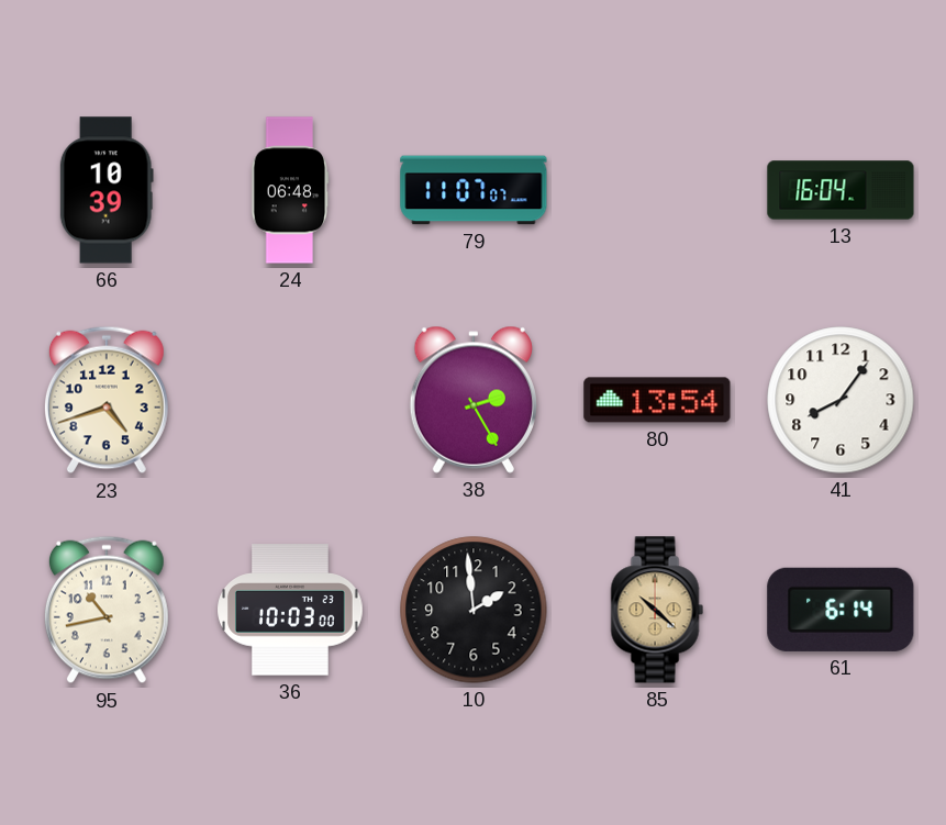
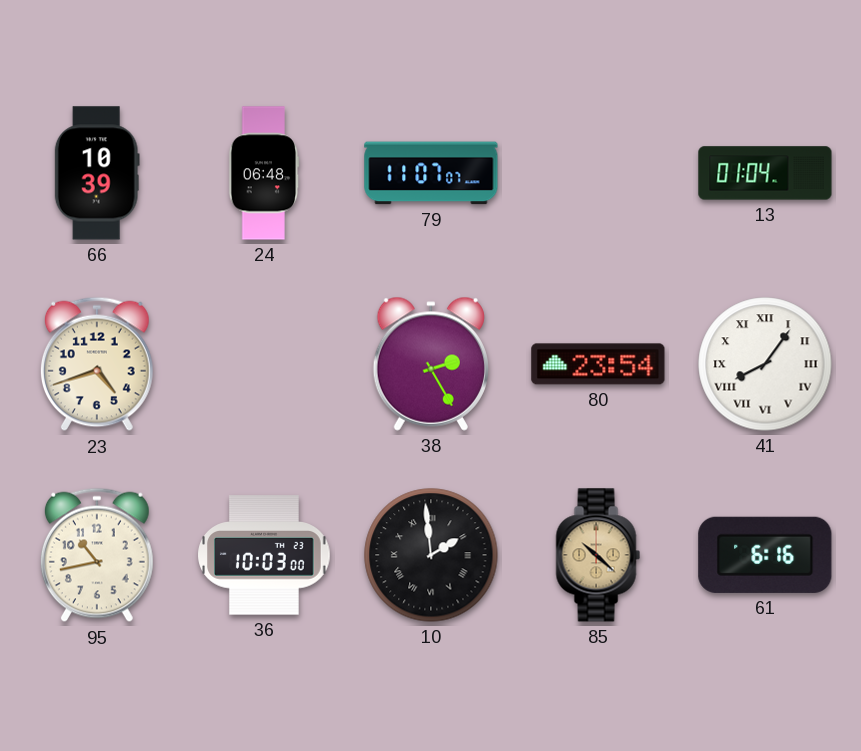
13: 16:04 -> 01:04 (765, 173)
80: 13:54 -> 23:54 (598, 364)
41 numerals: Arabic -> Roman (765, 364)
10 numerals: Arabic -> Roman (431, 555)
61: 6:14 -> 6:16 (765, 555)
